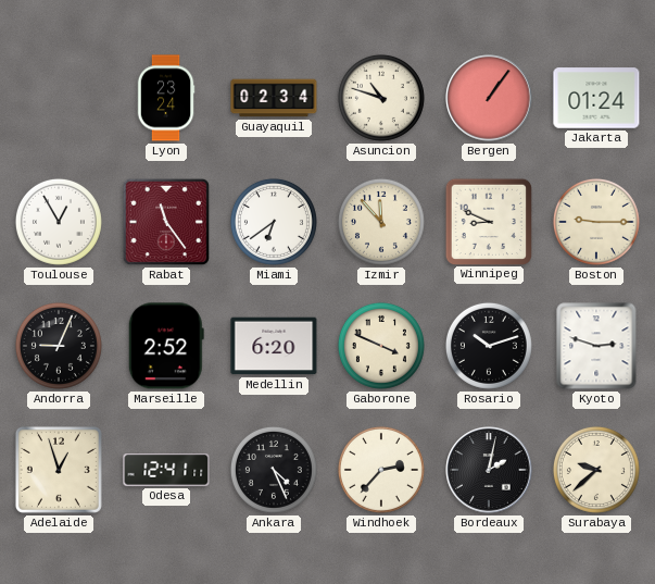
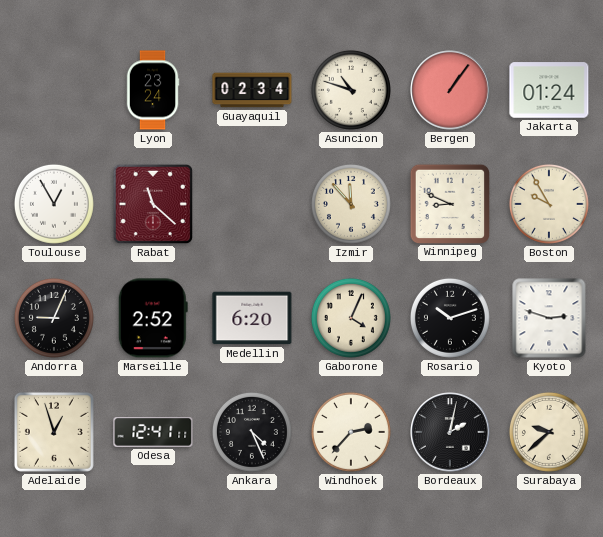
Rabat: 11:24 -> 11:22 (153, 204)
Miami: 6:39 -> none (274, 222)
Boston: 9:15 -> 9:55 (549, 204)
Gaborone: 3:49 -> 4:04 (351, 318)
